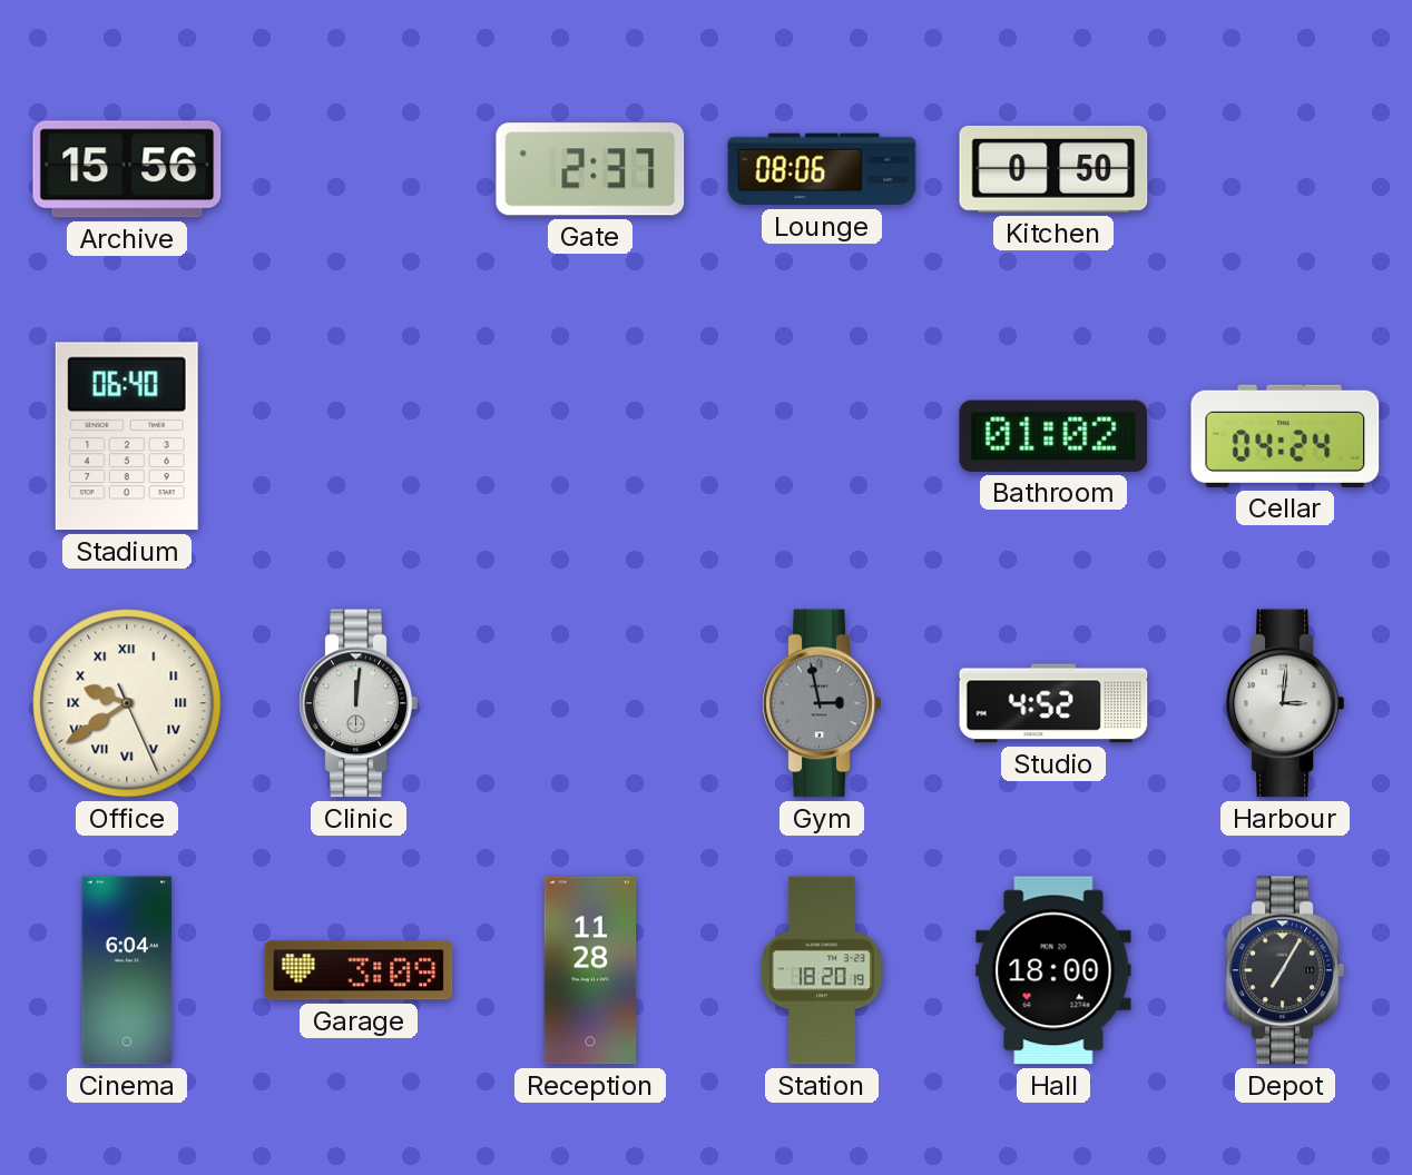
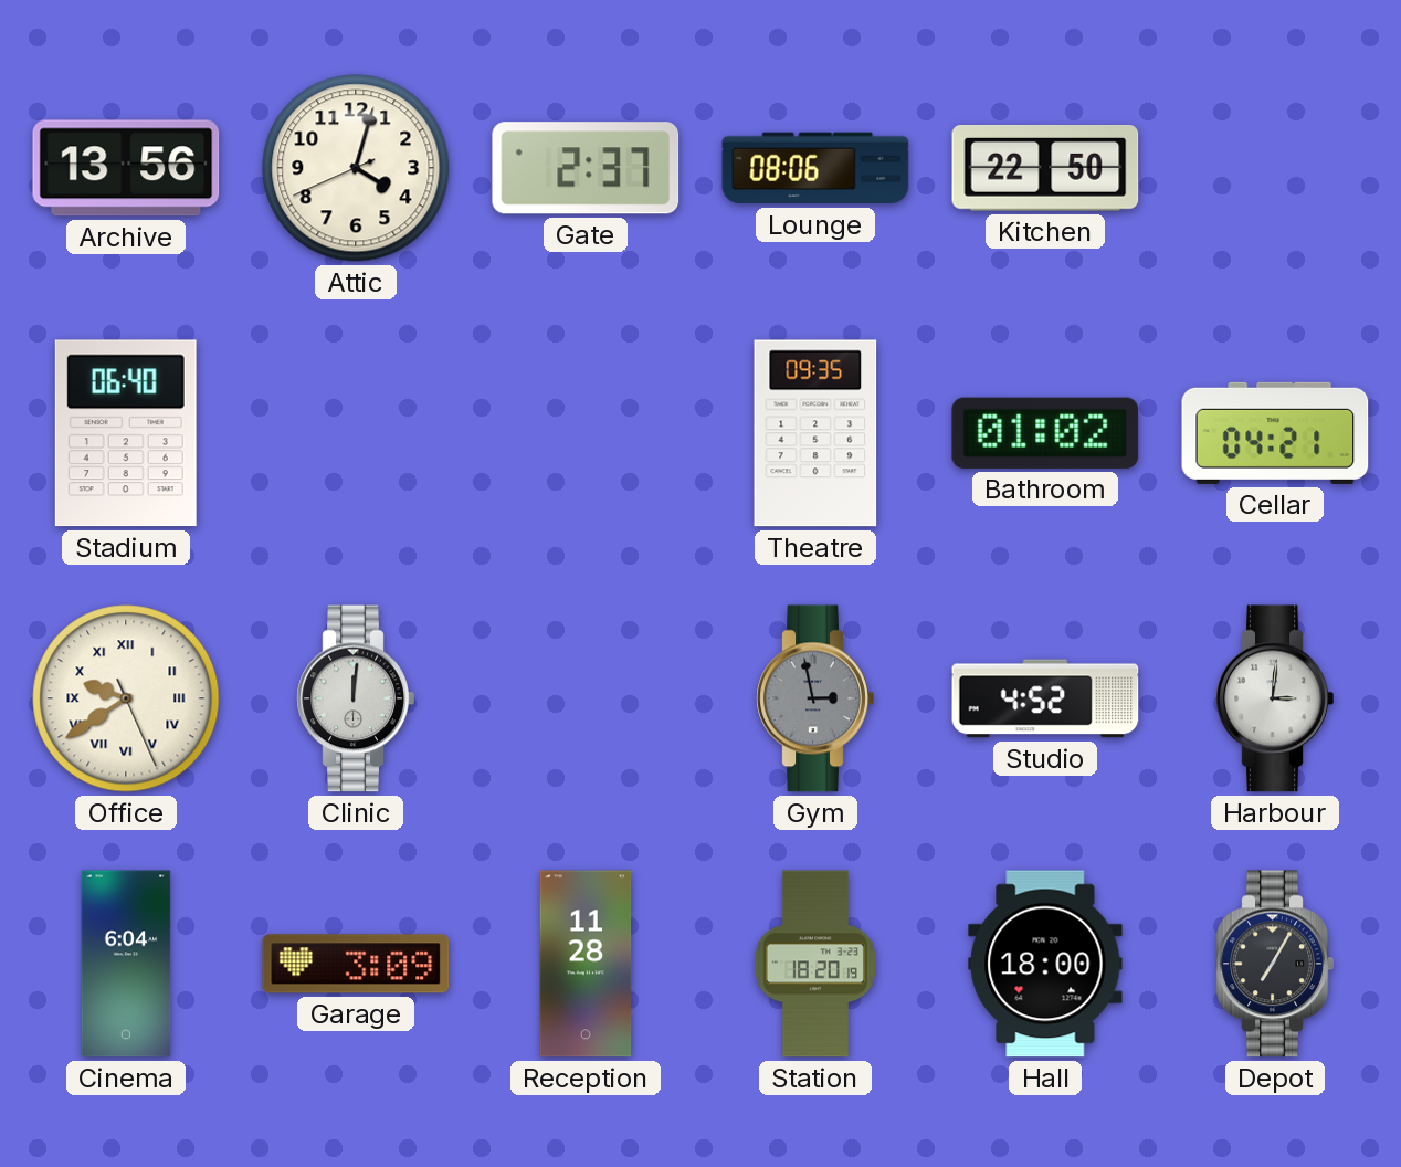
Archive: 15:56 -> 13:56 (126, 168)
Attic: none -> 4:02 (356, 168)
Kitchen: 0:50 -> 22:50 (1045, 169)
Theatre: none -> 09:35 (815, 433)
Cellar: 04:24 -> 04:21 (1275, 433)
